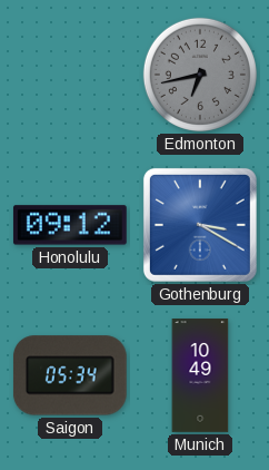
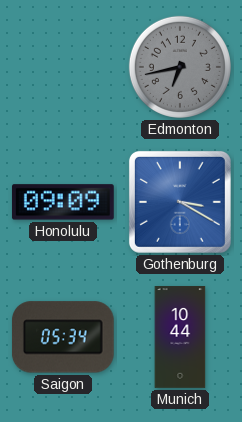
Honolulu: 09:12 -> 09:09 (63, 202)
Munich: 10:49 -> 10:44 (180, 337)
